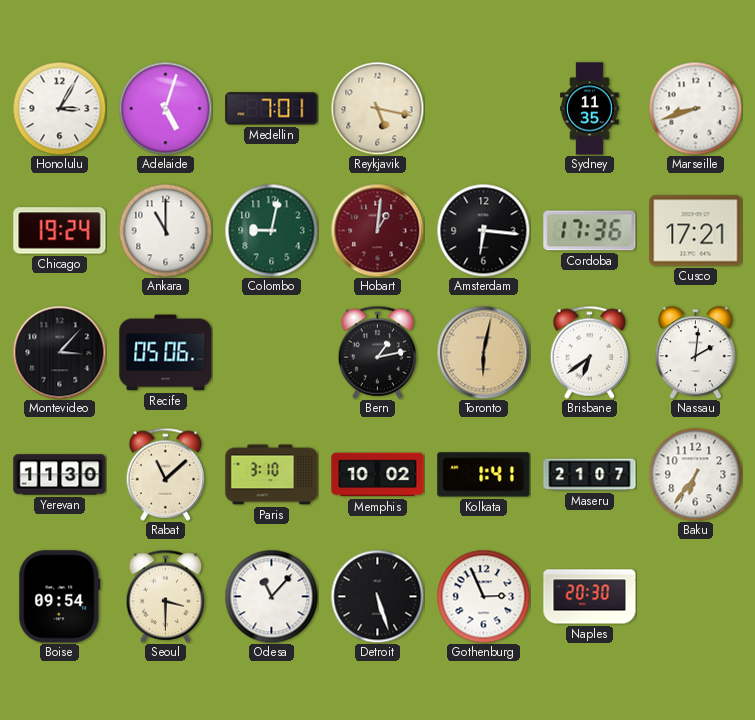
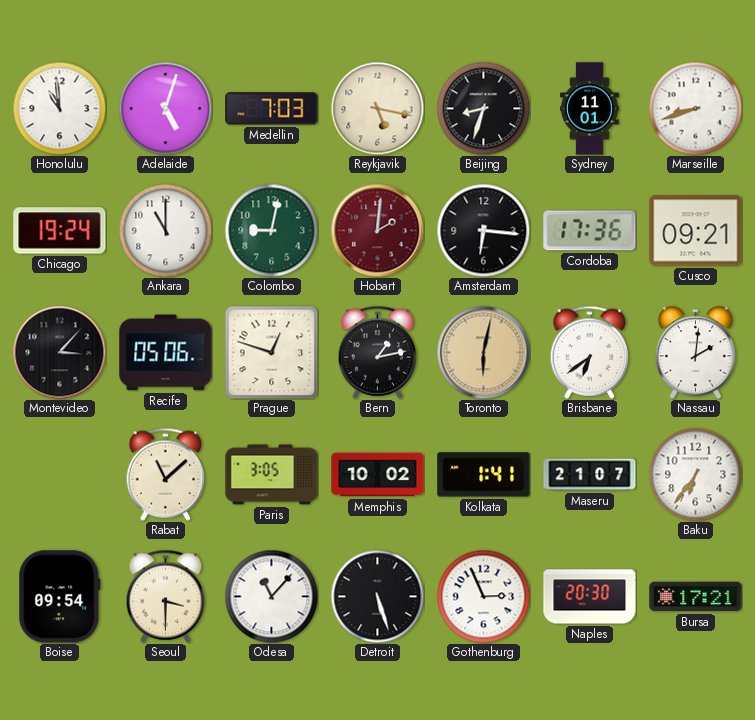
Honolulu: 3:05 -> 10:59 (59, 108)
Medellin: 7:01 -> 7:03 (272, 109)
Beijing: none -> 8:33 (483, 108)
Sydney: 11:35 -> 11:01 (590, 109)
Hobart: 1:01 -> 2:01 (377, 230)
Cusco: 17:21 -> 09:21 (696, 231)
Prague: none -> 12:48 (271, 352)
Yerevan: 11:30 -> none (60, 475)
Paris: 3:10 -> 3:05 (272, 475)
Bursa: none -> 17:21 (696, 597)
